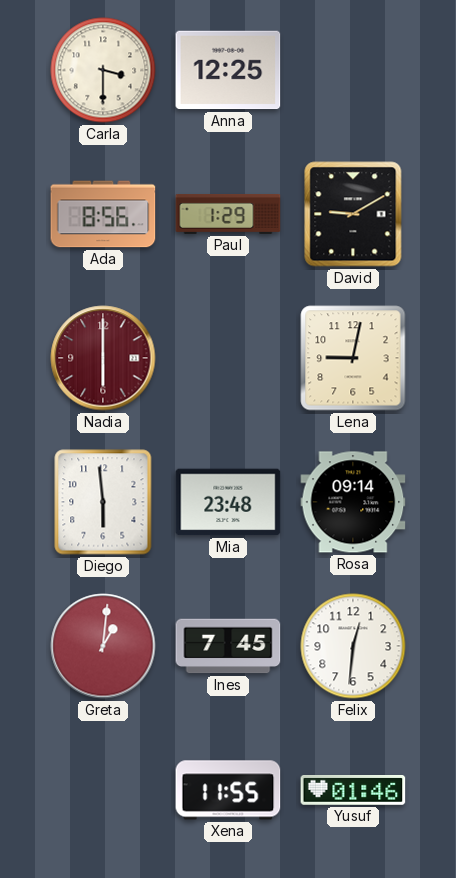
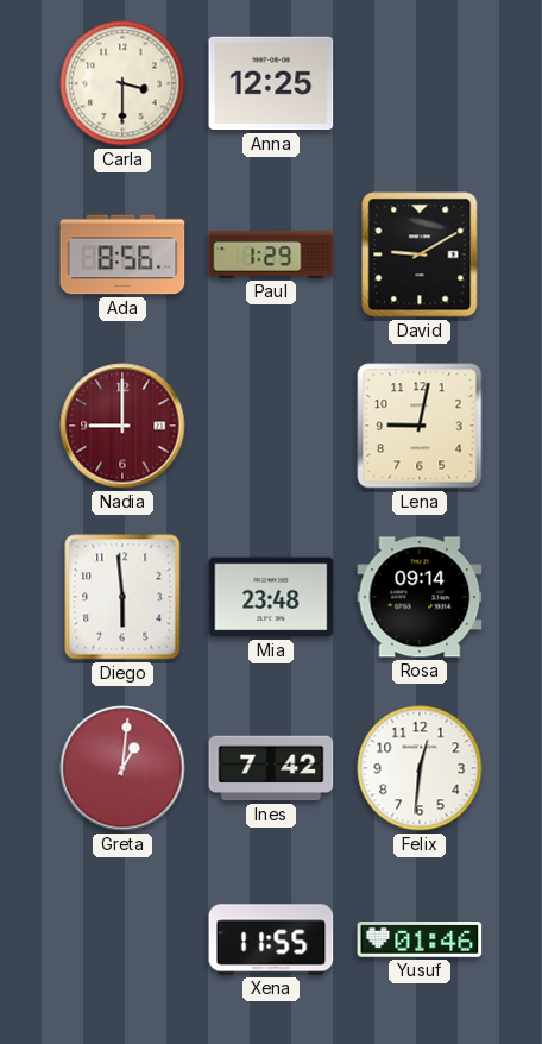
Nadia: 6:00 -> 9:00 (122, 426)
Ines: 7:45 -> 7:42 (271, 768)
